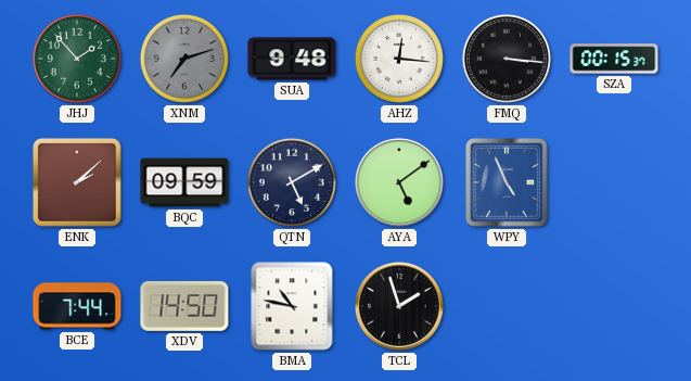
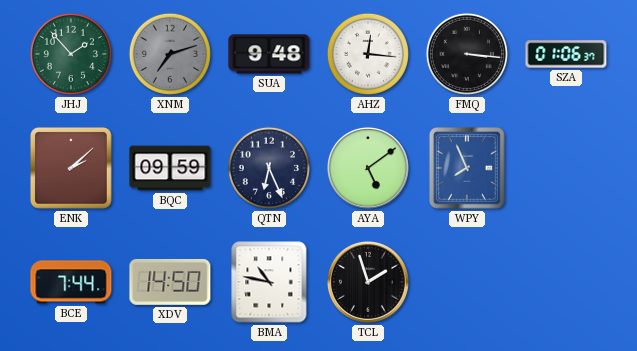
SZA: 00:15 -> 01:06 (566, 54)
QTN: 5:10 -> 6:26 (269, 168)
WPY: 4:56 -> 7:56 (467, 168)
